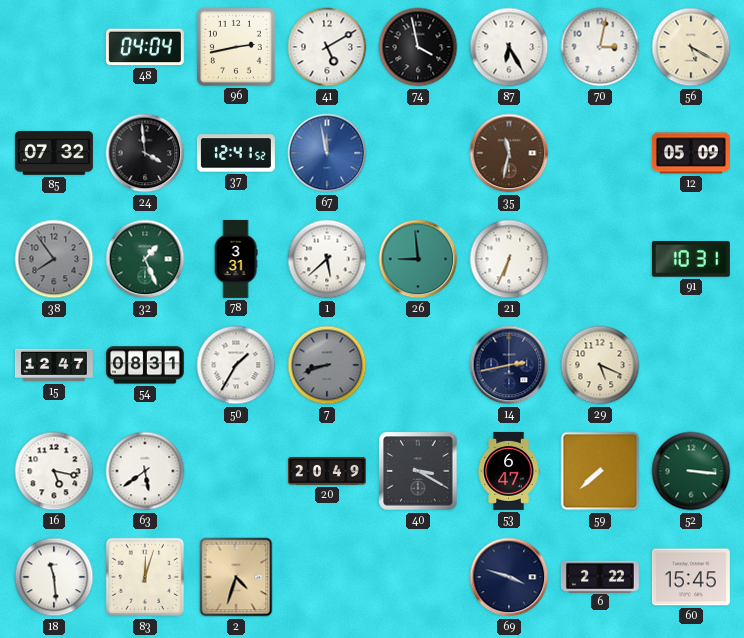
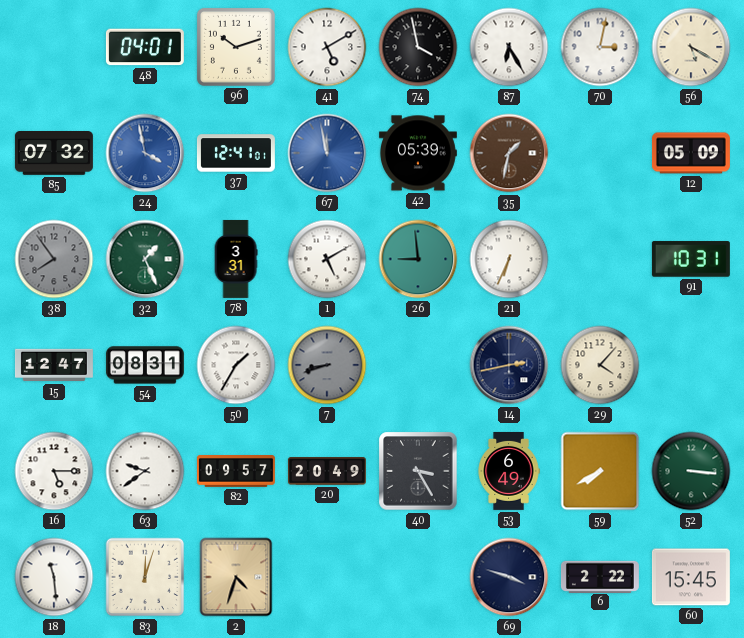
48: 04:04 -> 04:01 (145, 47)
96: 2:43 -> 10:12 (236, 47)
24: 3:59 -> 3:58 (145, 153)
24 dial: black -> blue (145, 153)
37: 12:41:52 -> 12:41:01 (236, 153)
42: none -> 05:39 (418, 153)
35: 11:32 -> 1:32 (509, 153)
1: 5:38 -> 5:10 (327, 259)
29: 5:19 -> 4:07 (600, 365)
16: 5:17 -> 5:15 (54, 471)
63: 5:39 -> 9:39 (145, 471)
82: none -> 09:57 (236, 472)
40: 3:20 -> 3:25 (418, 471)
53: 6:47 -> 6:49 (509, 471)
59: 7:38 -> 7:40 (600, 471)
